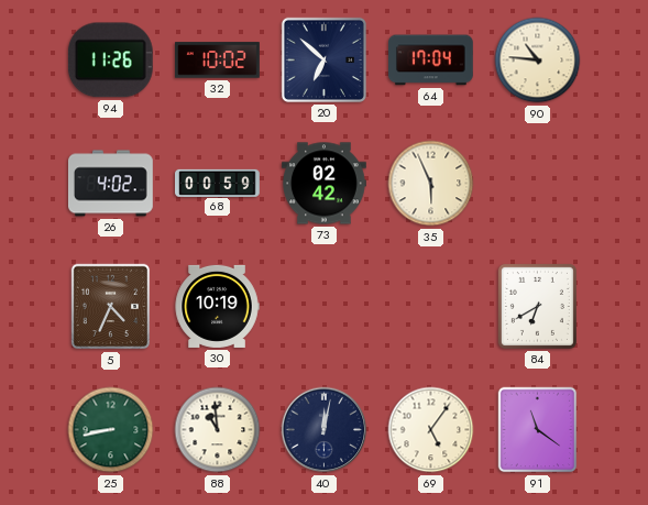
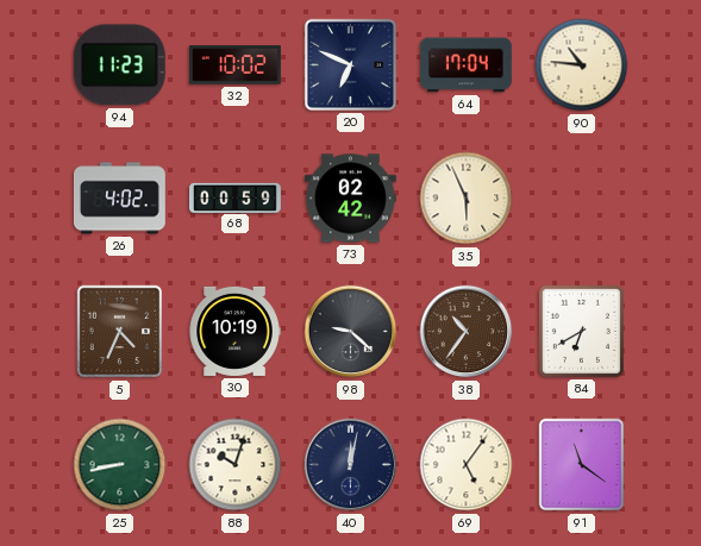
94: 11:26 -> 11:23 (119, 65)
20: 6:52 -> 6:49 (350, 64)
98: none -> 9:22 (351, 332)
38: none -> 10:36 (467, 332)
88: 10:59 -> 10:03 (236, 465)
